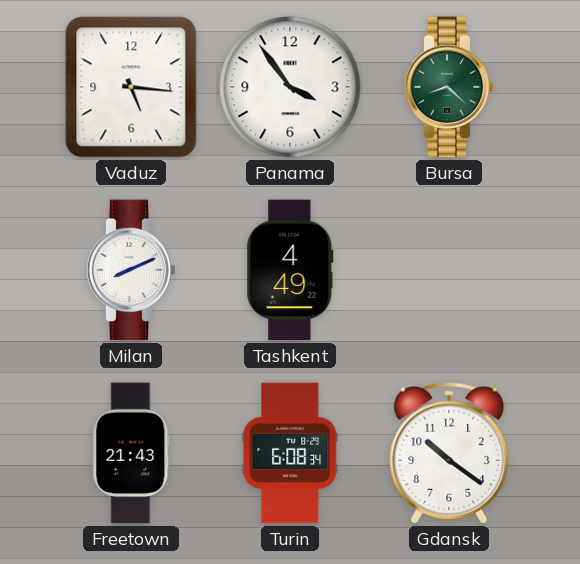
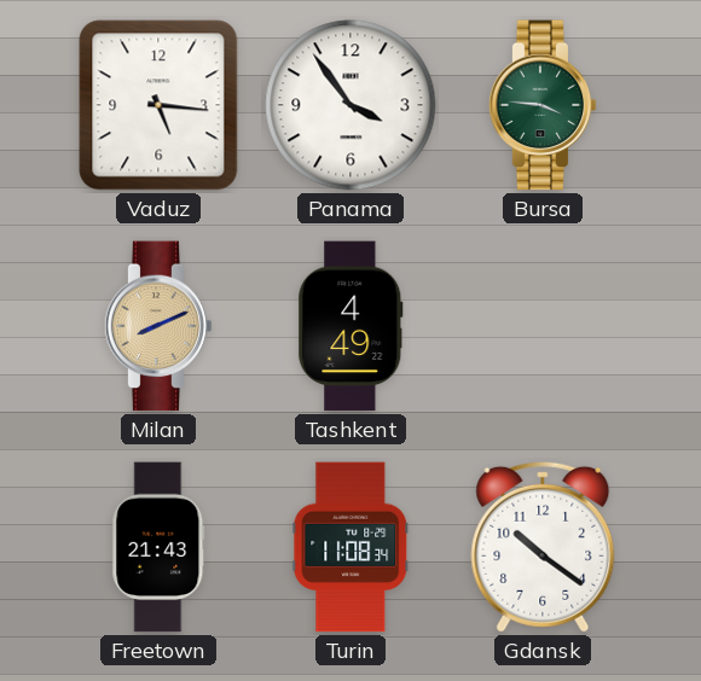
Bursa: 8:22 -> 3:46 (543, 105)
Milan dial: white -> champagne (158, 326)
Turin: 6:08 -> 11:08 (350, 547)
